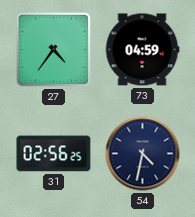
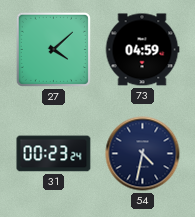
27: 4:36 -> 4:08 (53, 49)
31: 02:56 -> 00:23 (54, 154)
